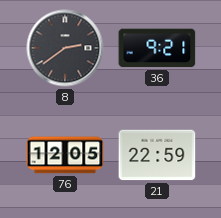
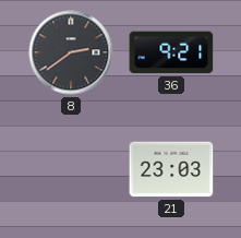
76: 12:05 -> none (65, 155)
21: 22:59 -> 23:03 (171, 169)
